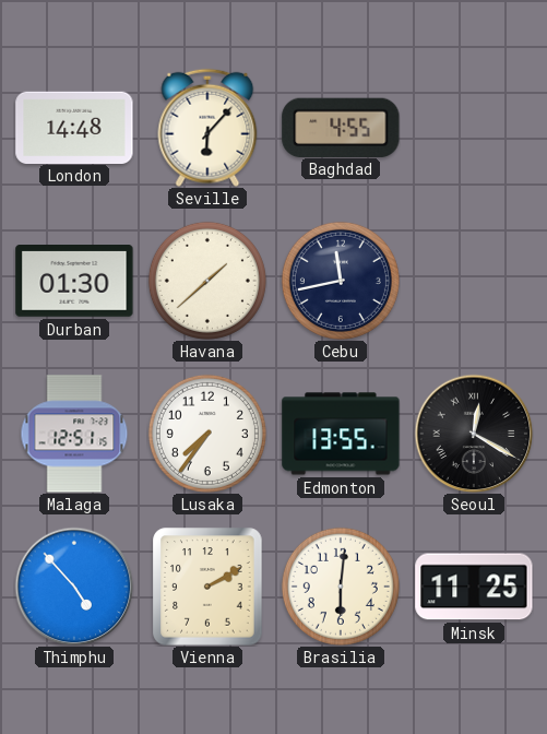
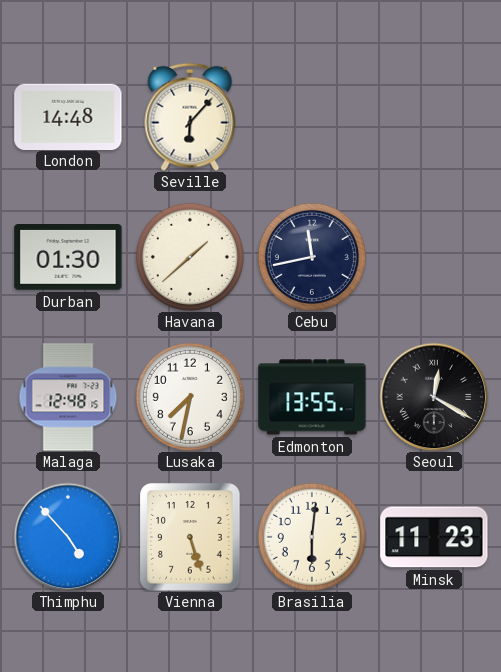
Baghdad: 4:55 -> none (341, 127)
Malaga: 12:51 -> 12:48 (68, 397)
Lusaka: 7:36 -> 7:32 (190, 397)
Vienna: 2:10 -> 5:27 (190, 537)
Minsk: 11:25 -> 11:23 (434, 537)
